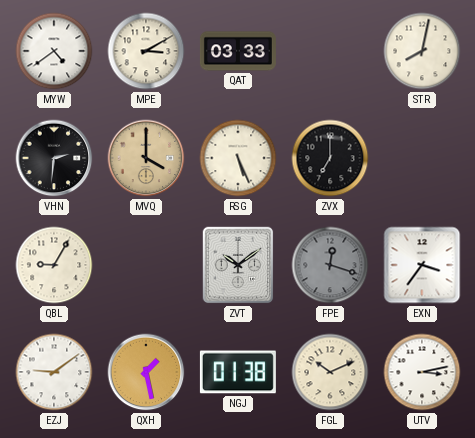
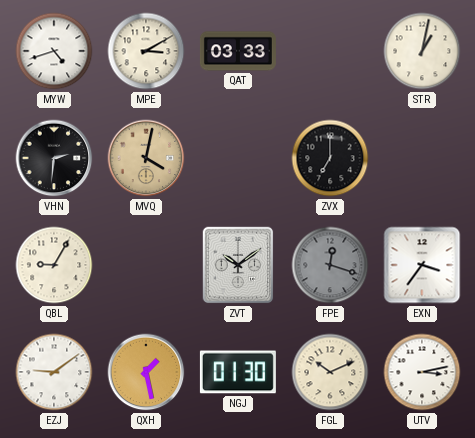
MYW: 4:39 -> 4:42 (54, 51)
STR: 8:02 -> 1:02 (422, 51)
MVQ: 4:00 -> 4:02 (146, 158)
RSG: 5:26 -> none (238, 158)
NGJ: 01:38 -> 01:30 (238, 372)
